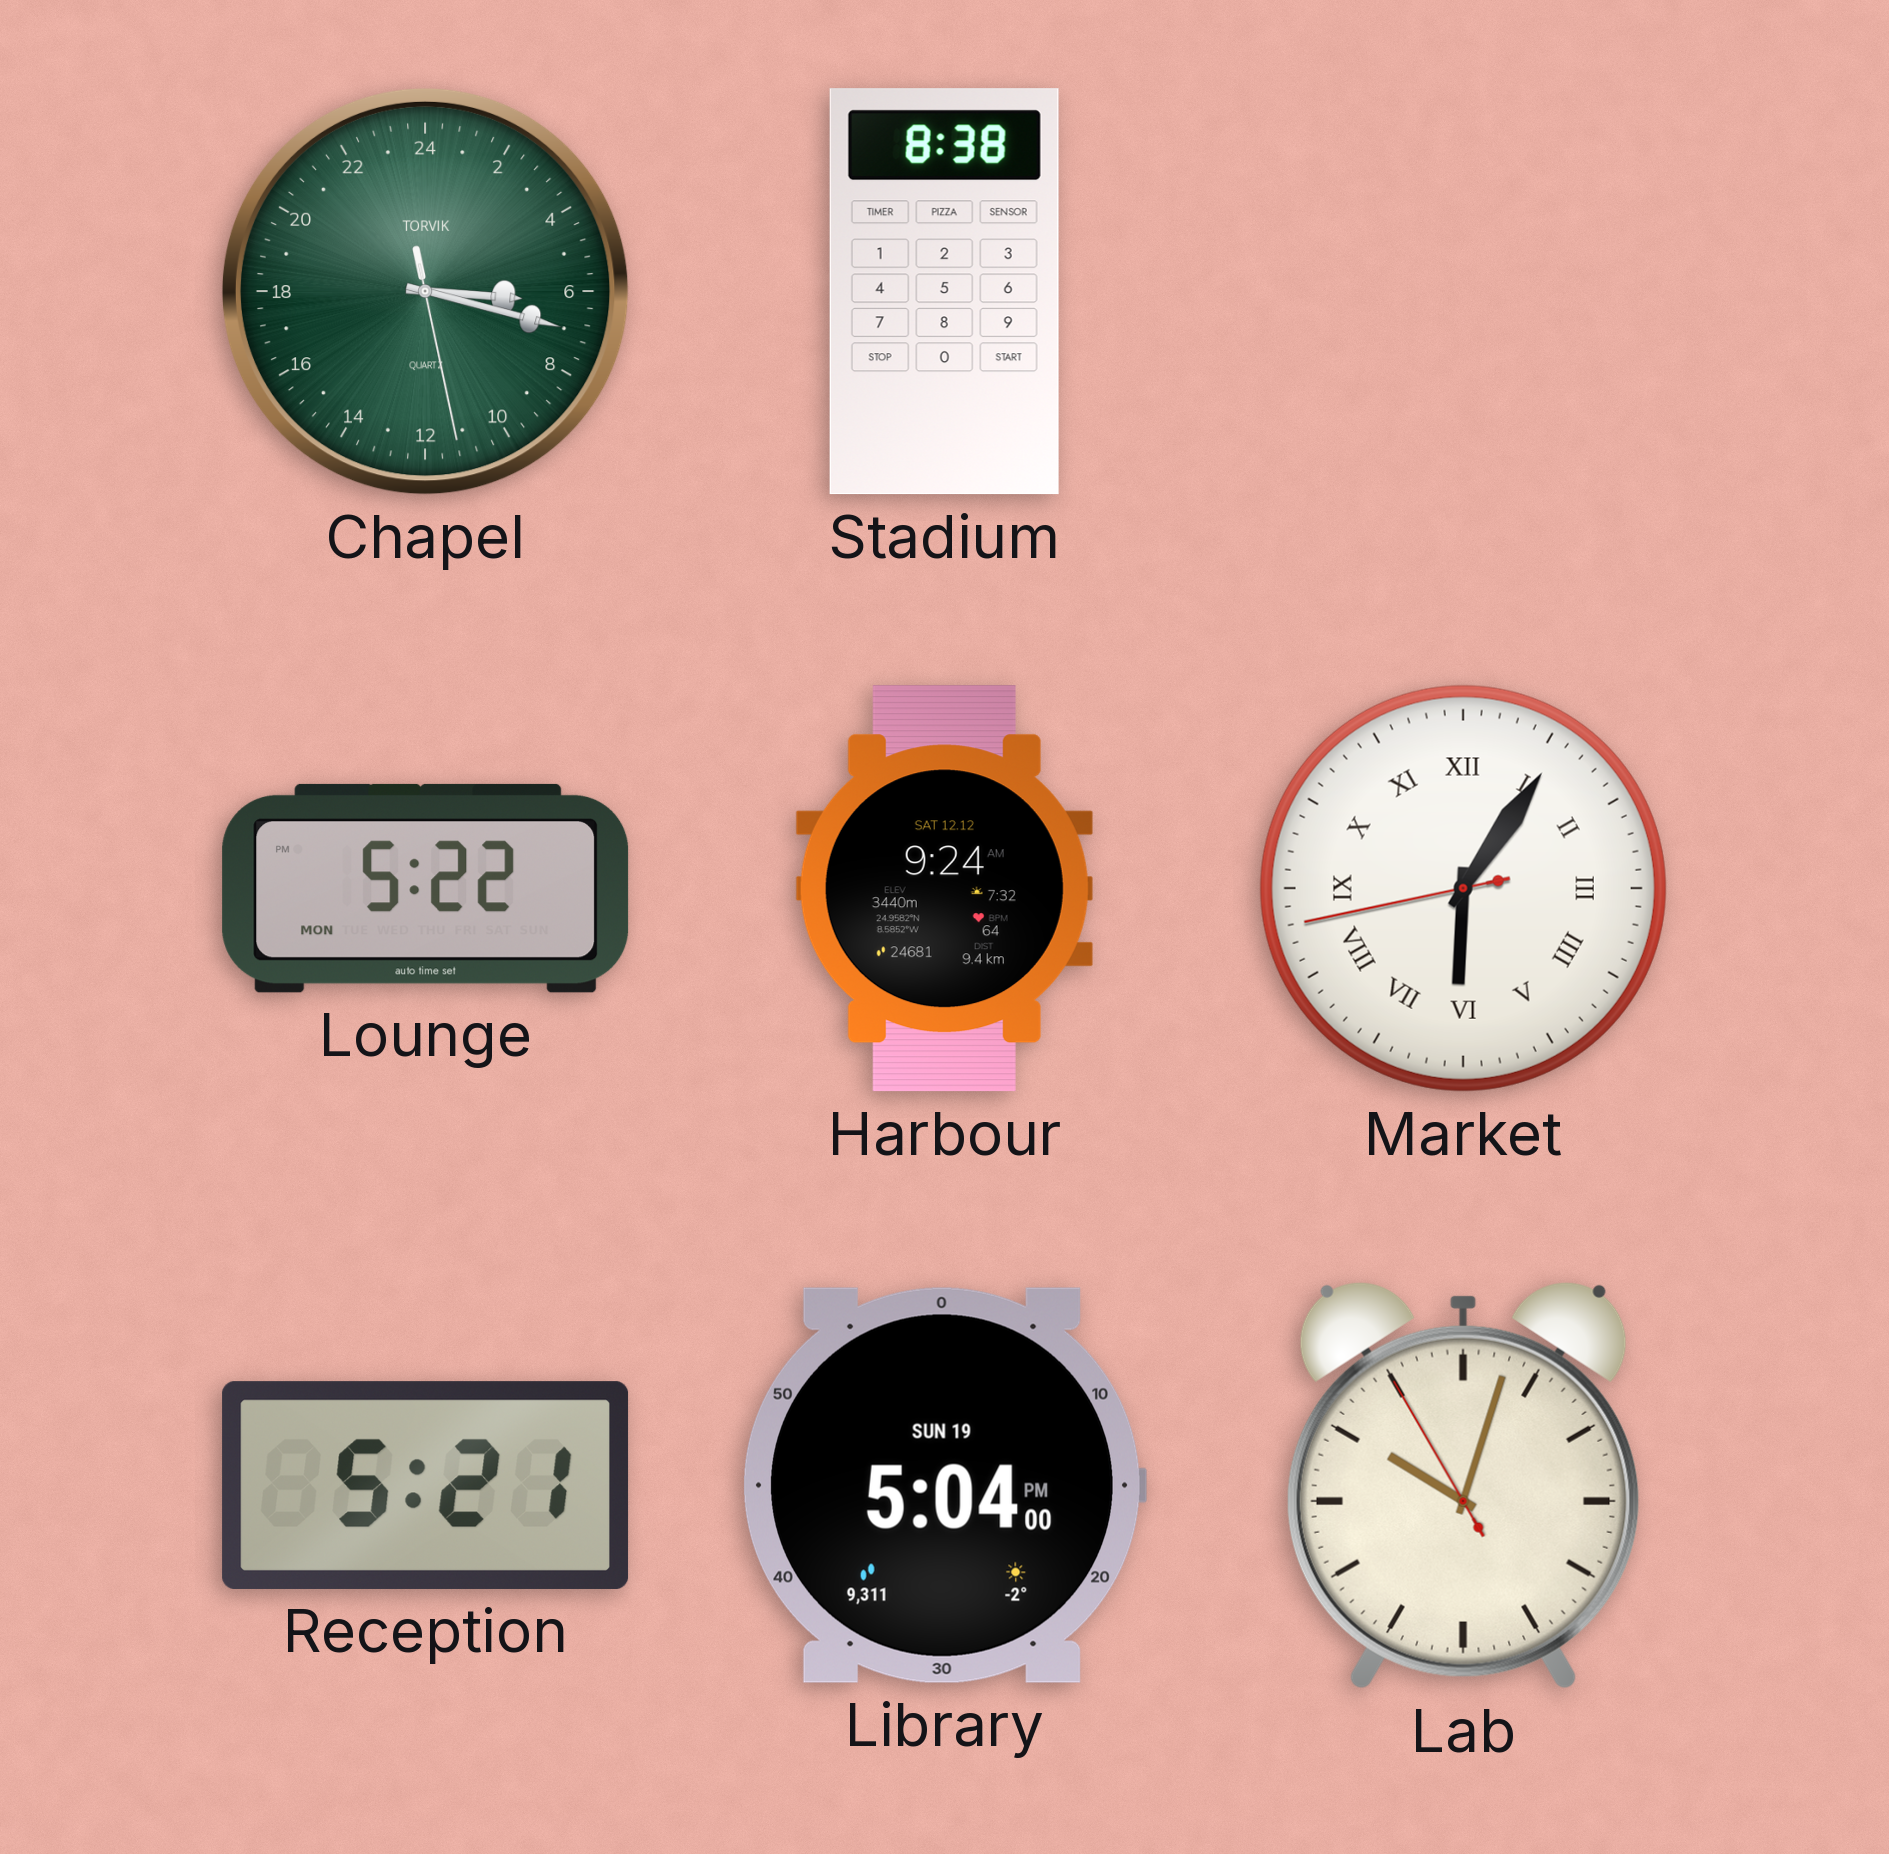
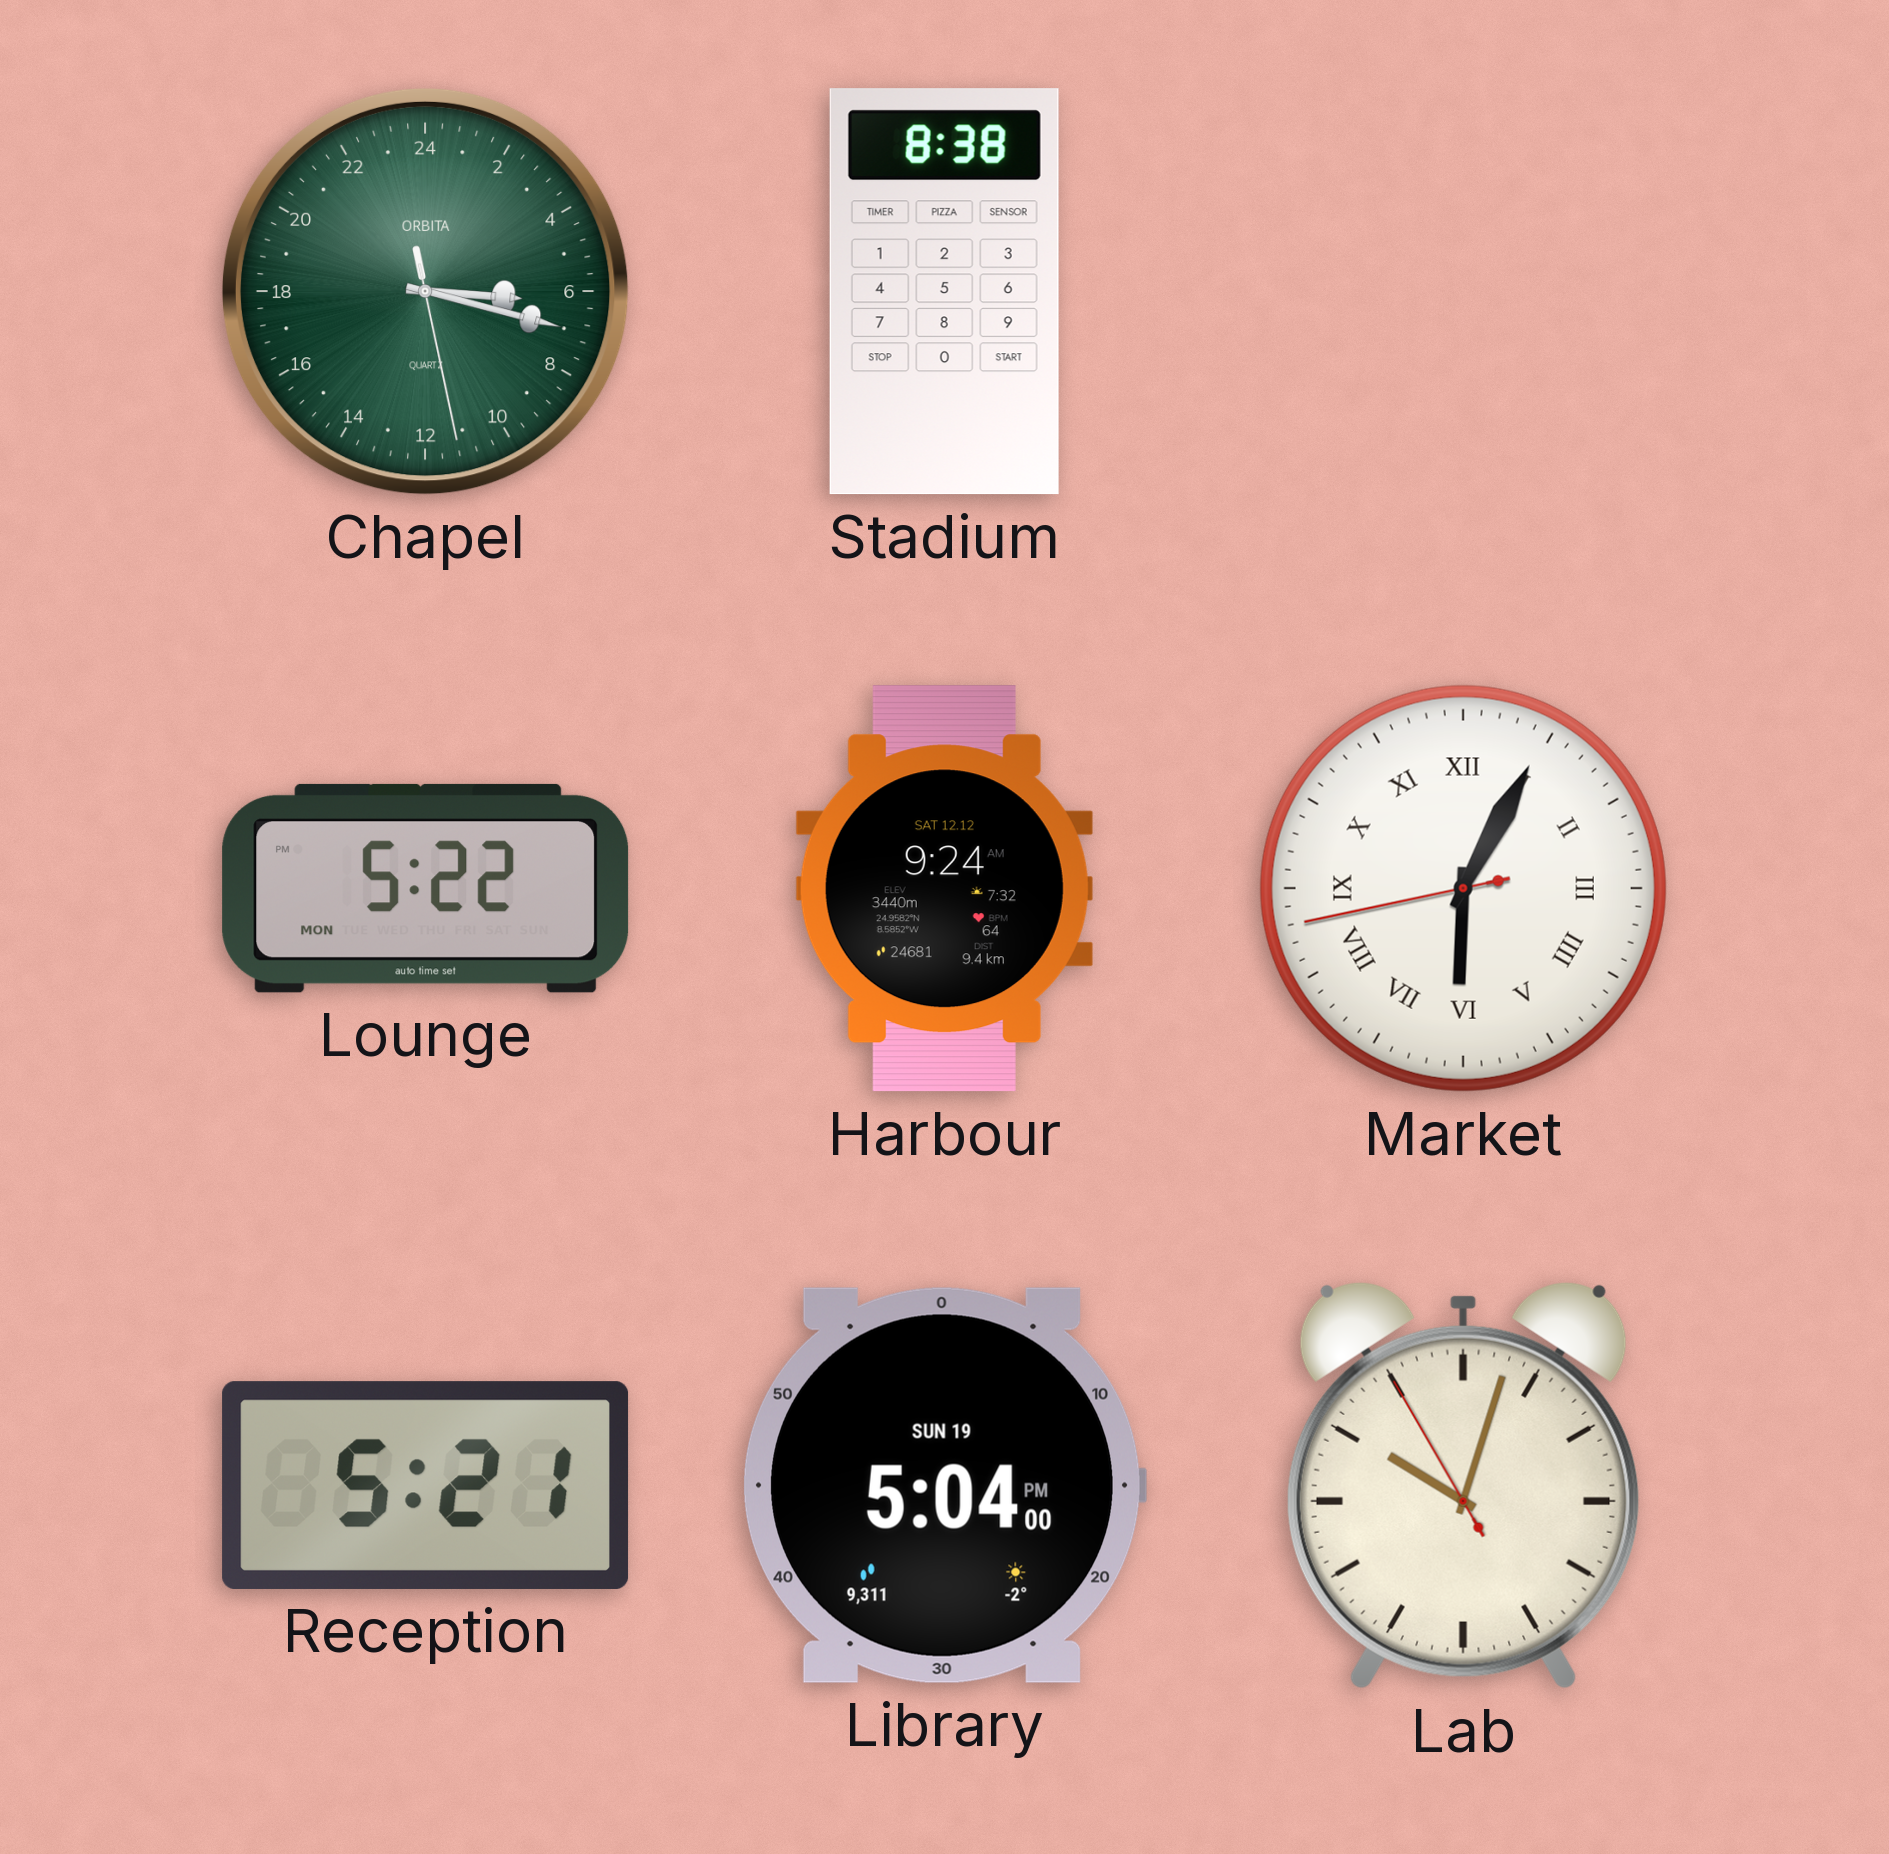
Chapel brand: TORVIK -> ORBITA (425, 291)
Market: 6:05 -> 6:04 (1463, 888)
